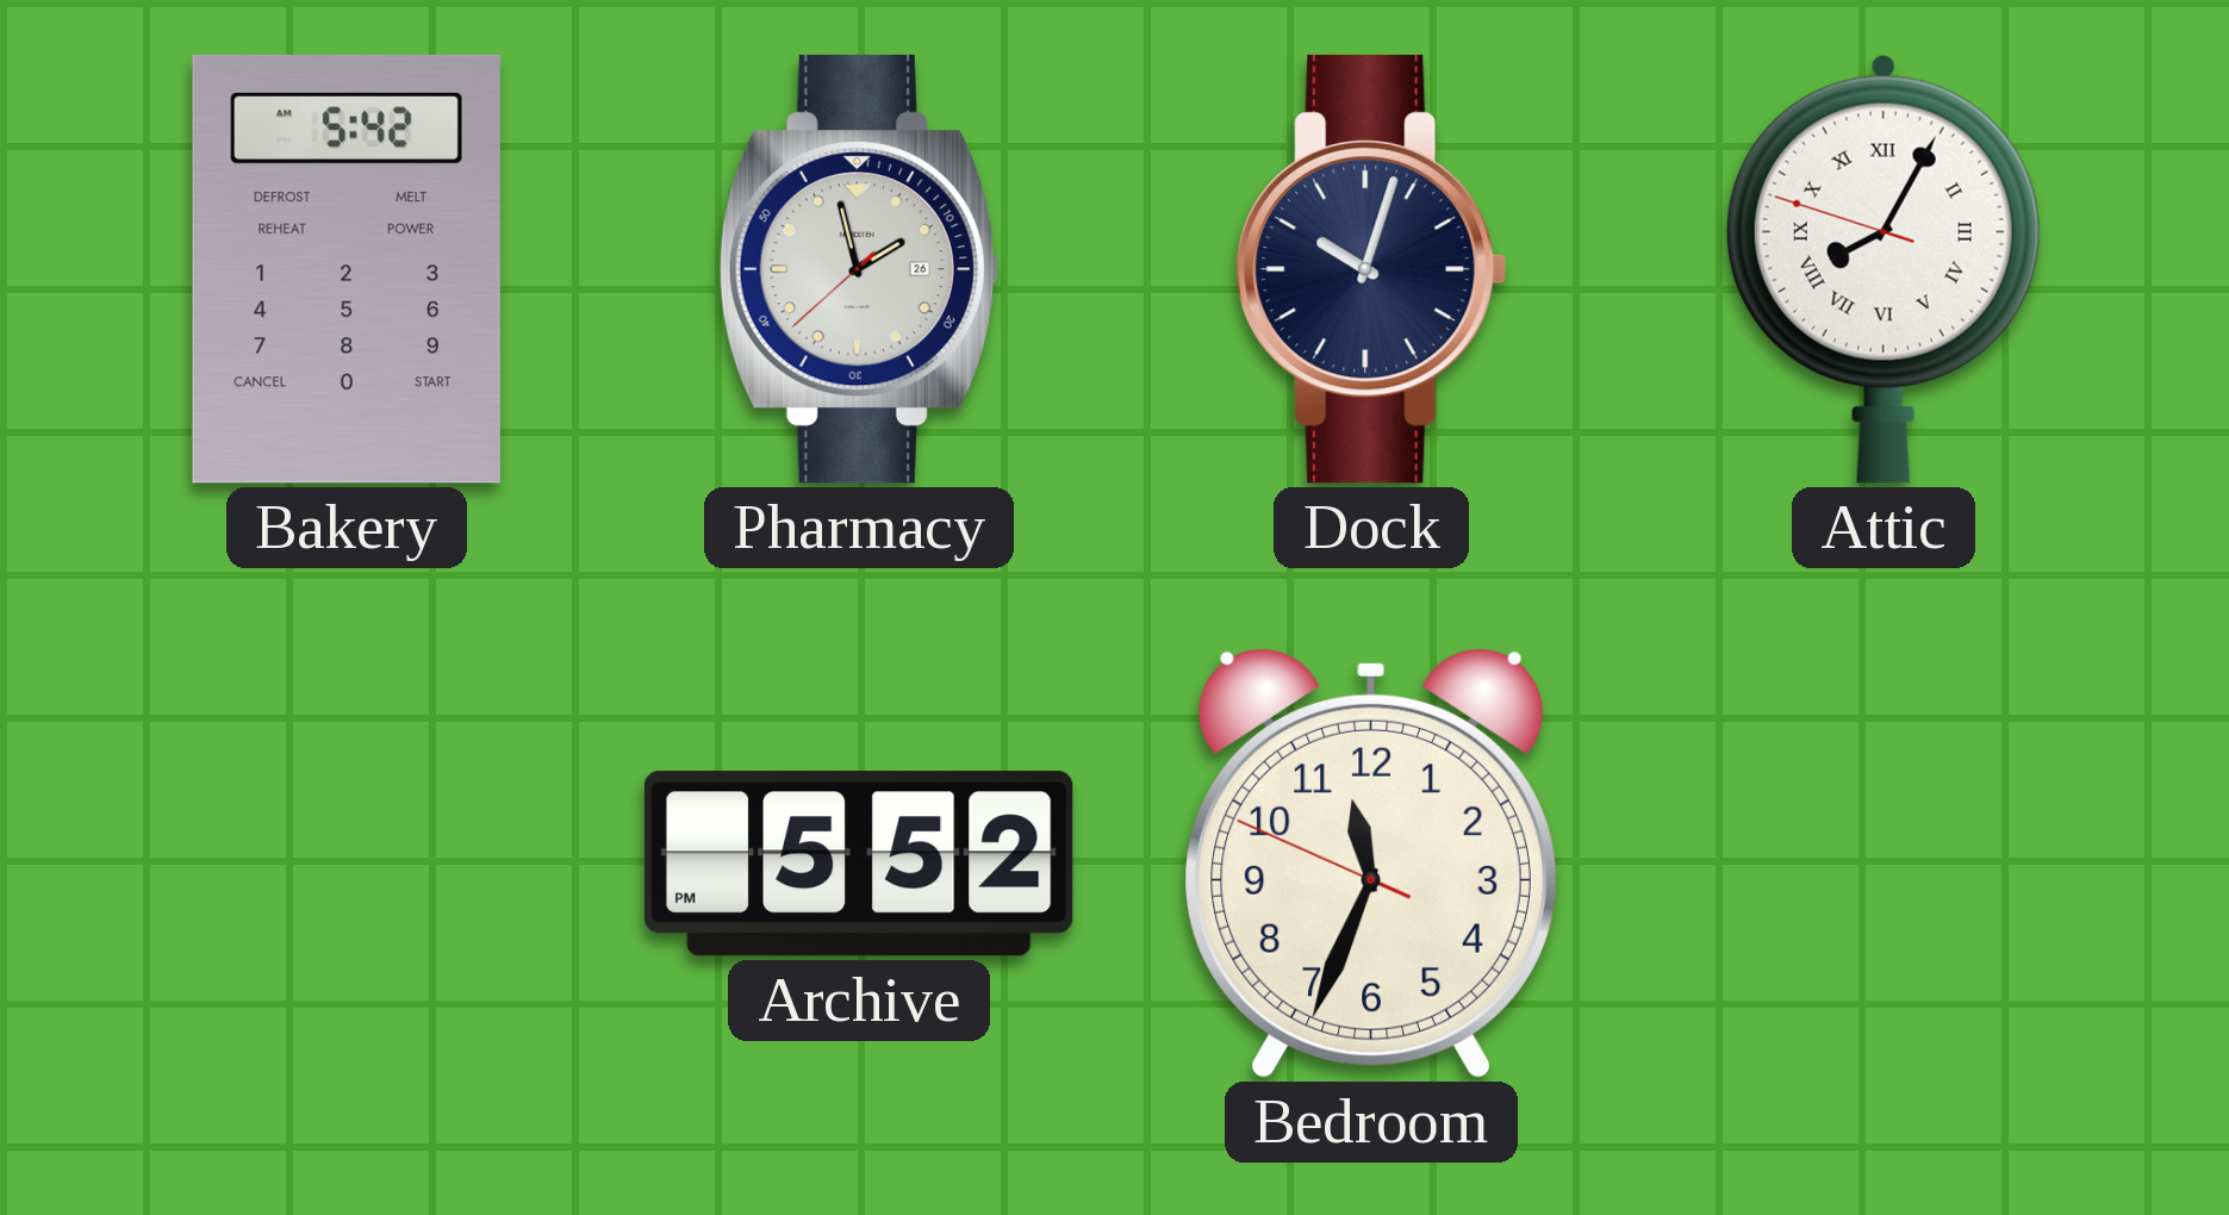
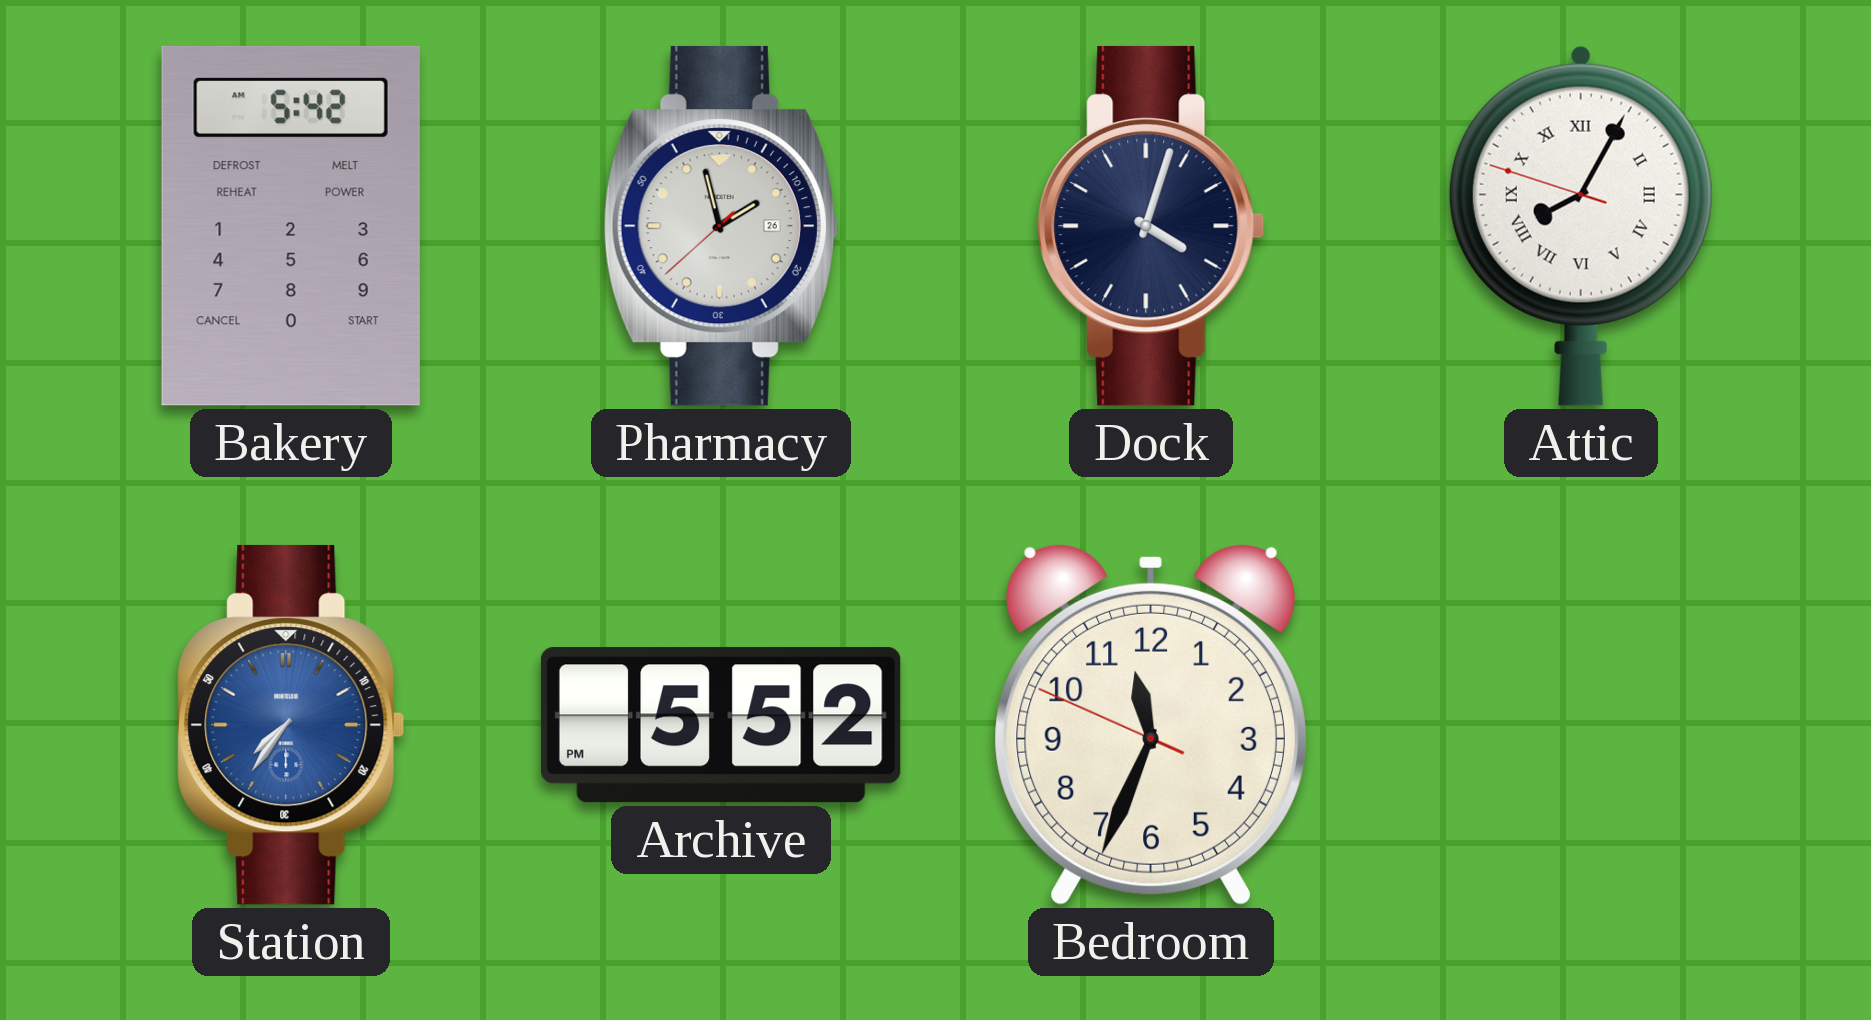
Dock: 10:03 -> 4:03 (1151, 226)
Station: none -> 7:36 (291, 725)
